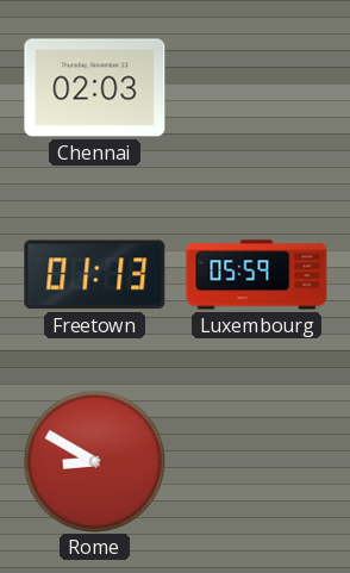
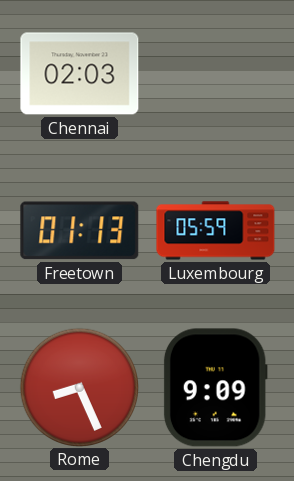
Rome: 8:50 -> 8:26 (79, 387)
Chengdu: none -> 9:09 (215, 388)
